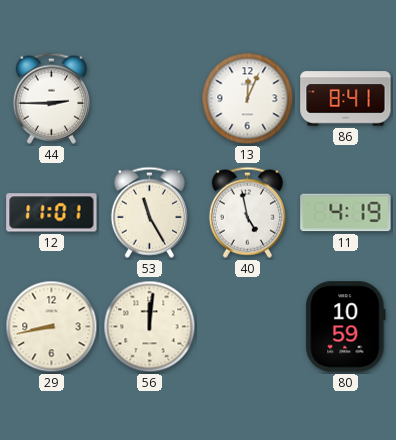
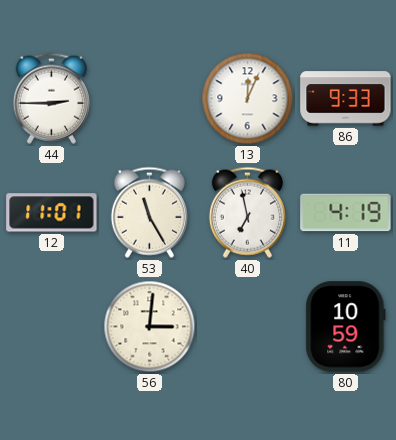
86: 8:41 -> 9:33 (346, 99)
40: 4:58 -> 6:58 (247, 212)
29: 8:43 -> none (52, 327)
56: 12:01 -> 3:01 (150, 327)
